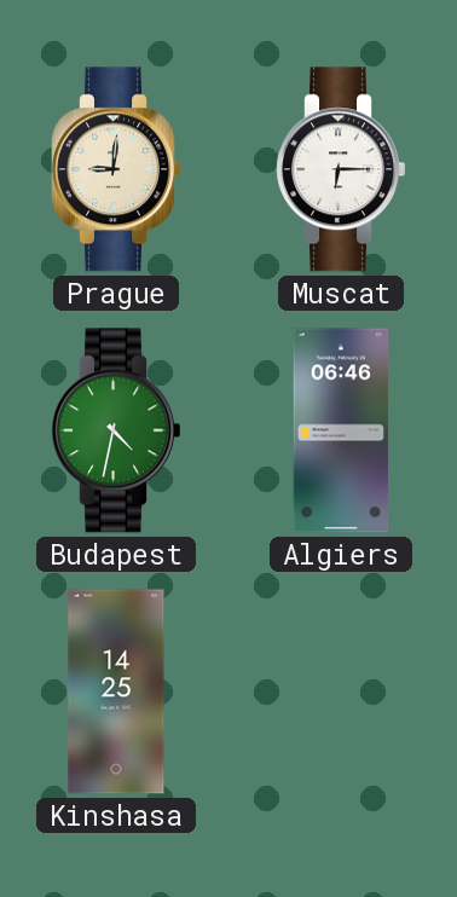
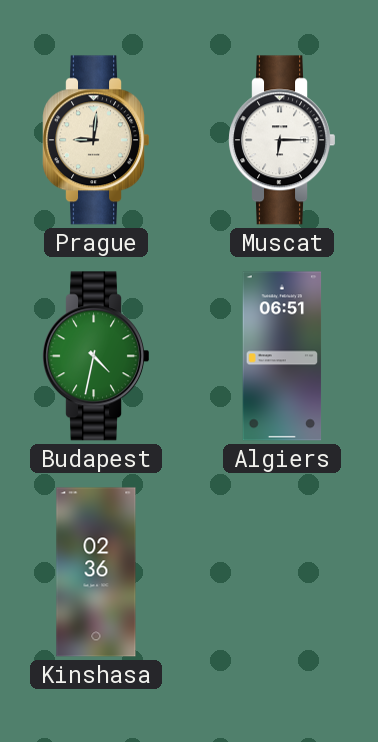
Algiers: 06:46 -> 06:51 (282, 356)
Kinshasa: 14:25 -> 02:36 (96, 572)
